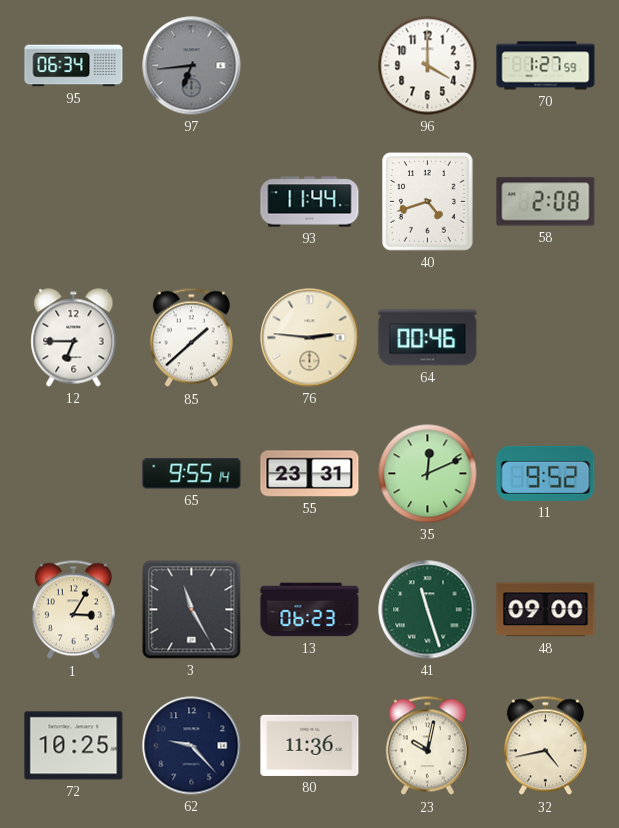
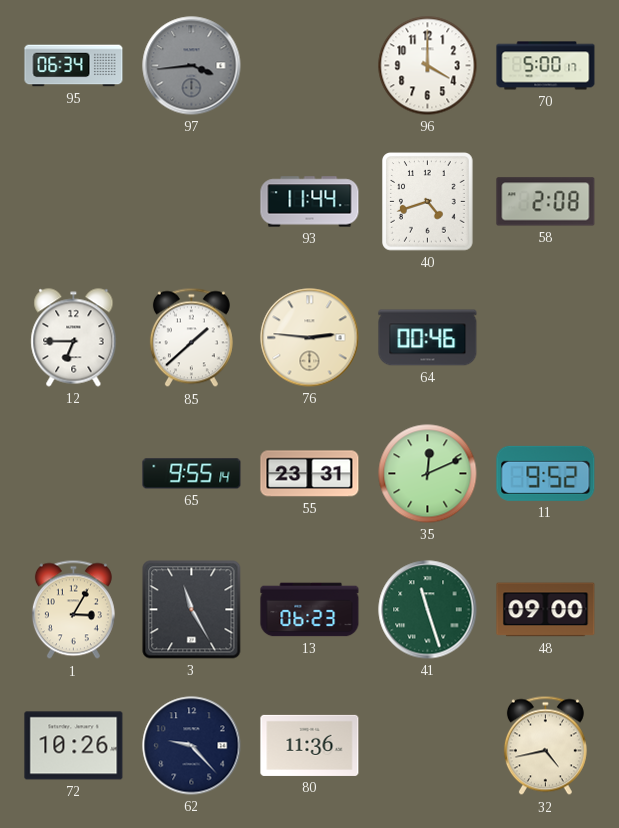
97: 6:44 -> 3:44 (192, 66)
70: 1:27 -> 5:00 (546, 66)
72: 10:25 -> 10:26 (74, 746)
23: 10:02 -> none (427, 746)
